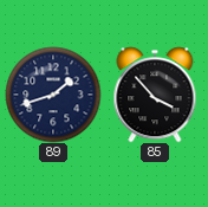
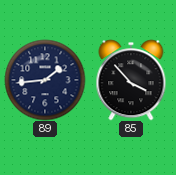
89: 1:42 -> 1:44 (45, 80)
